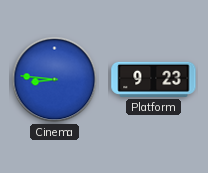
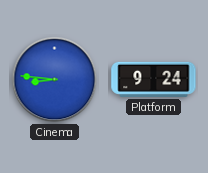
Platform: 9:23 -> 9:24 (154, 79)
